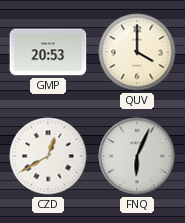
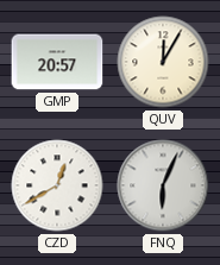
GMP: 20:53 -> 20:57 (57, 62)
QUV: 4:00 -> 12:05 (163, 62)
